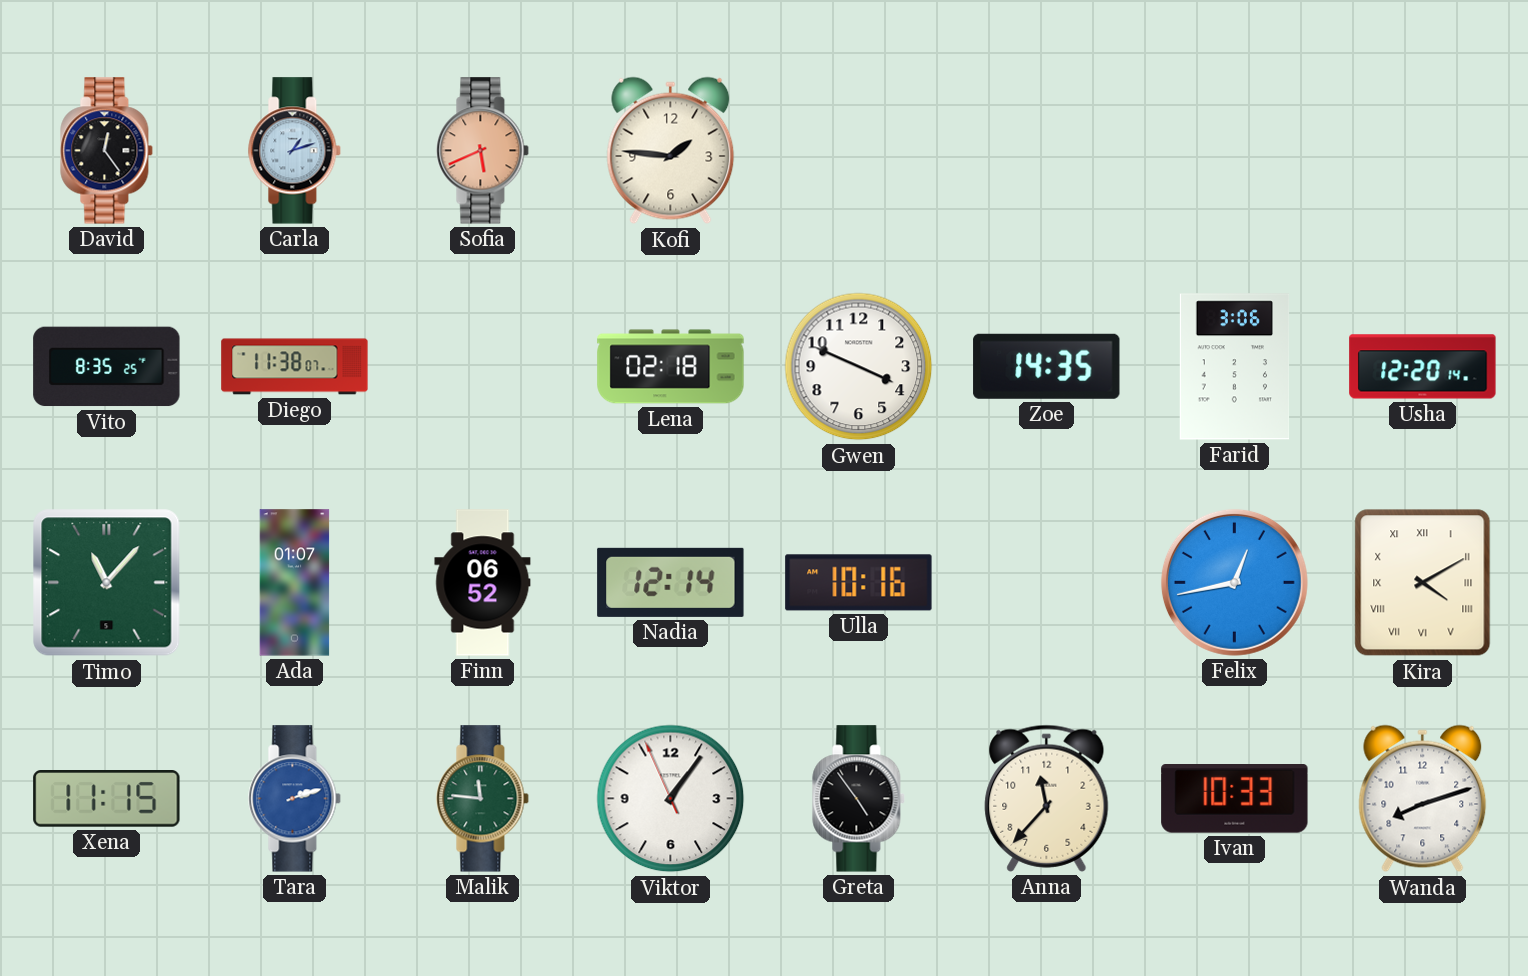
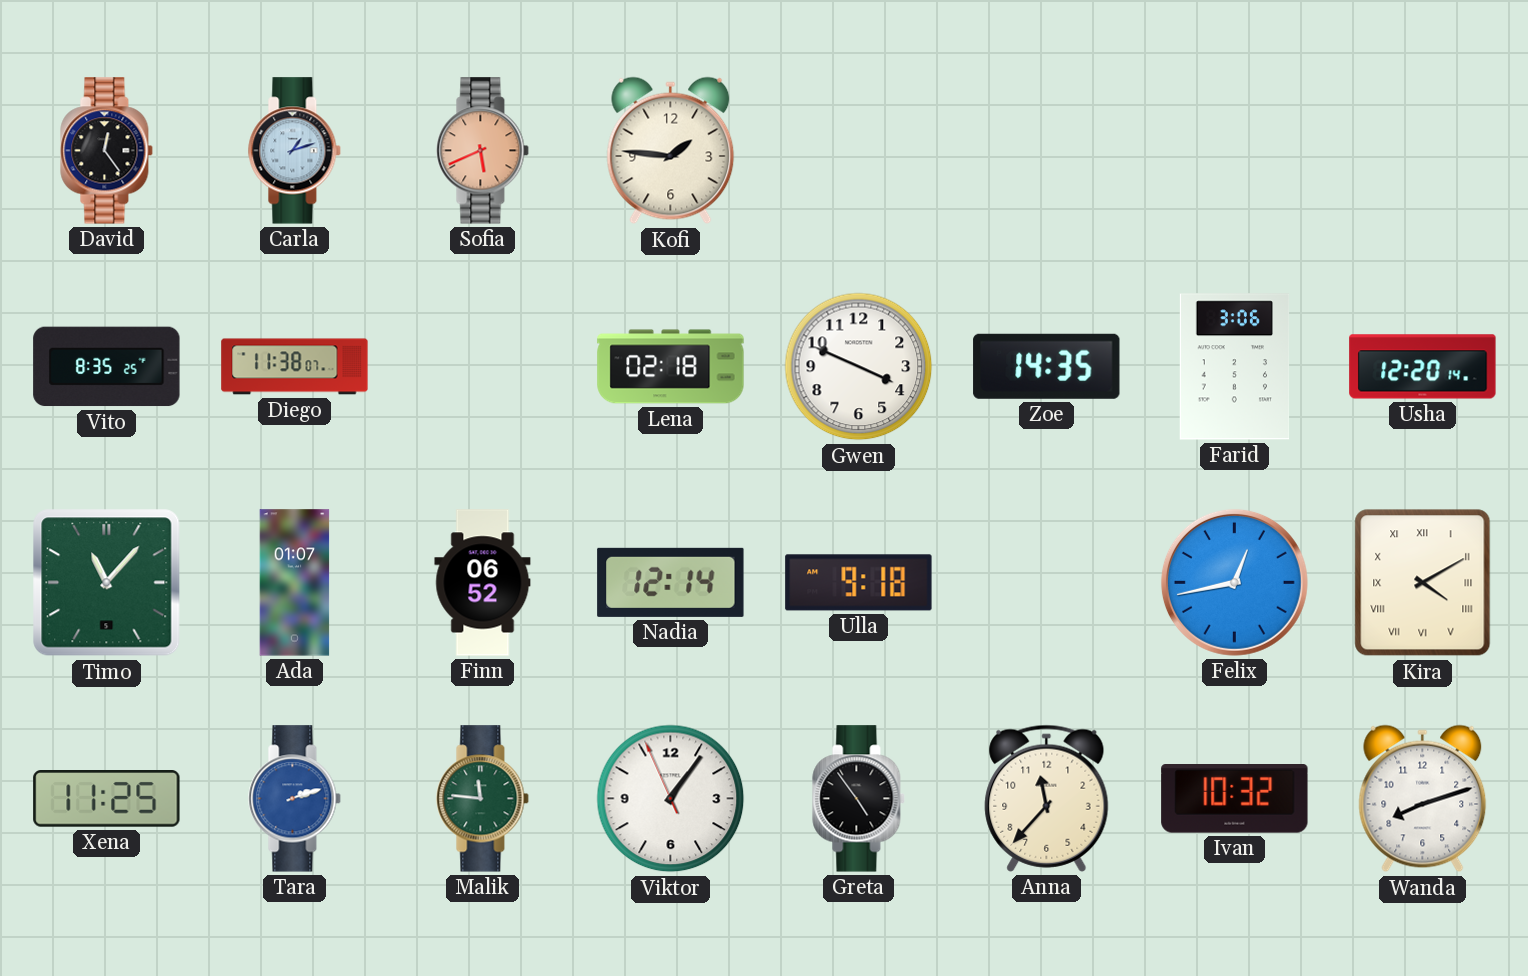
Ulla: 10:16 -> 9:18 (859, 583)
Xena: 11:15 -> 11:25 (107, 799)
Ivan: 10:33 -> 10:32 (1235, 799)
